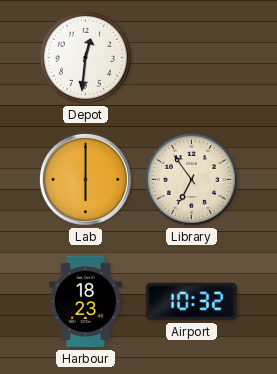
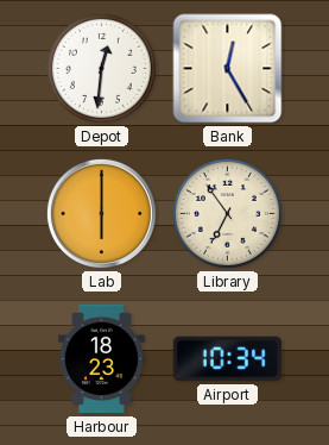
Bank: none -> 12:25 (228, 69)
Airport: 10:32 -> 10:34 (228, 359)
